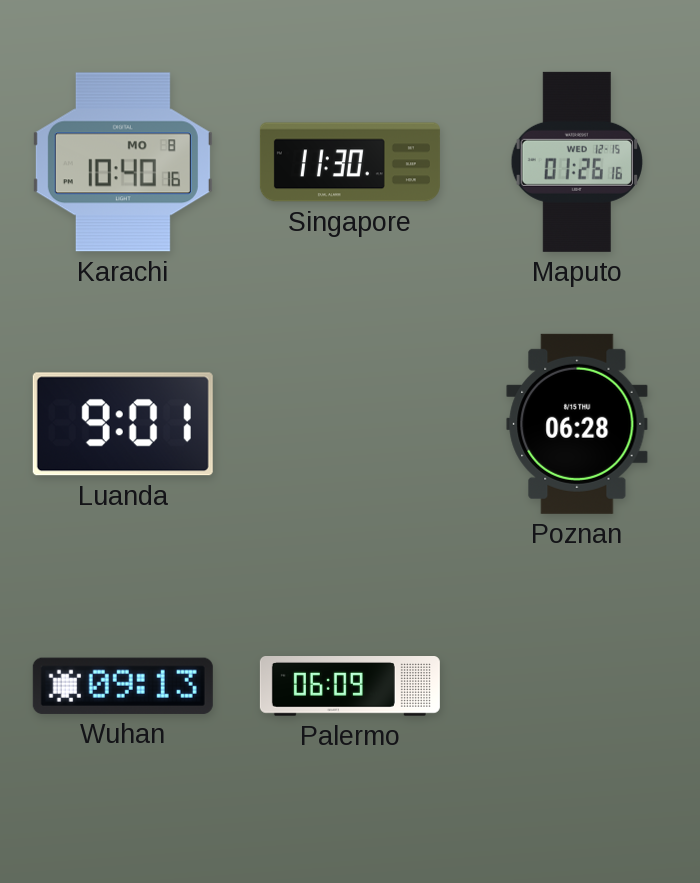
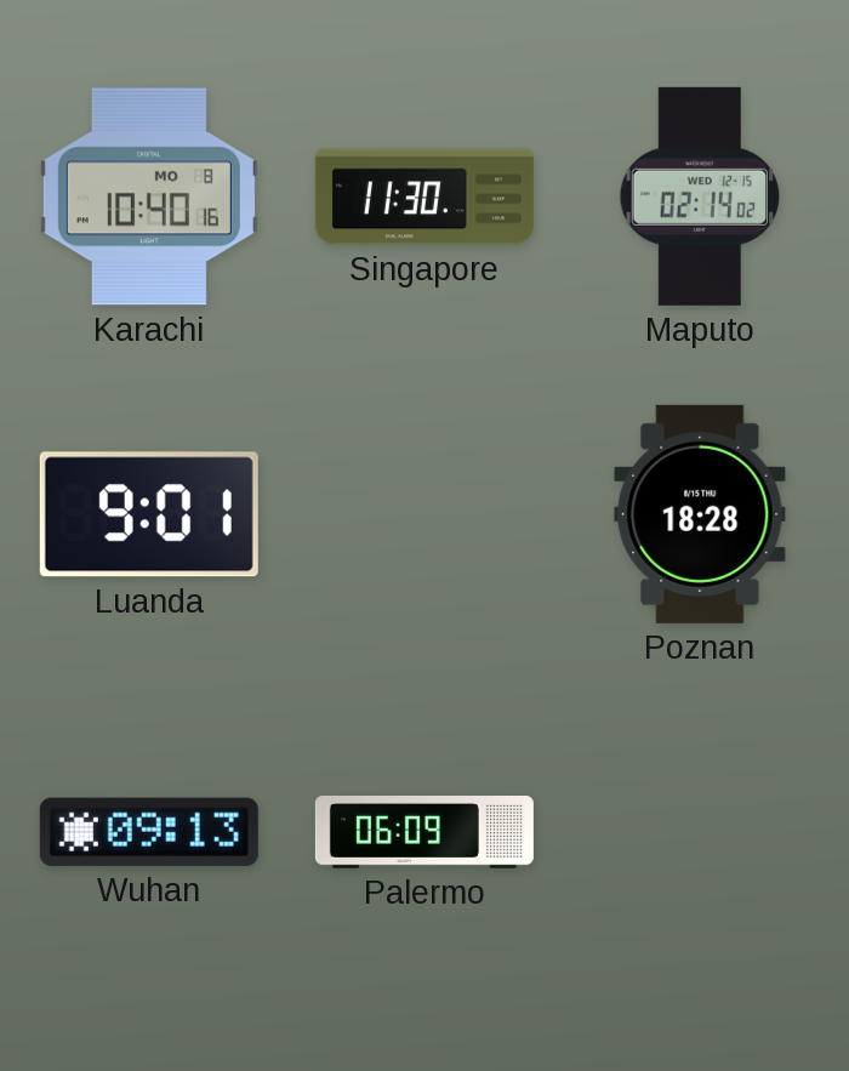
Maputo: 01:26 -> 02:14 (700, 196)
Poznan: 06:28 -> 18:28 (700, 514)
